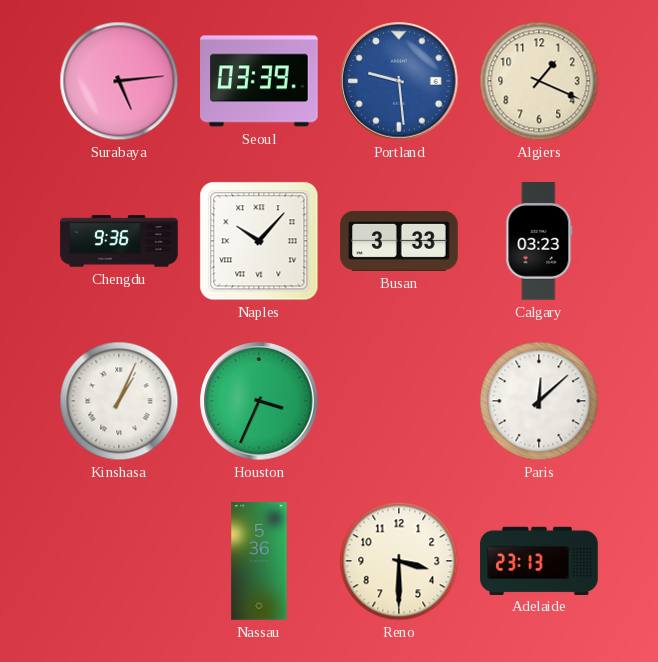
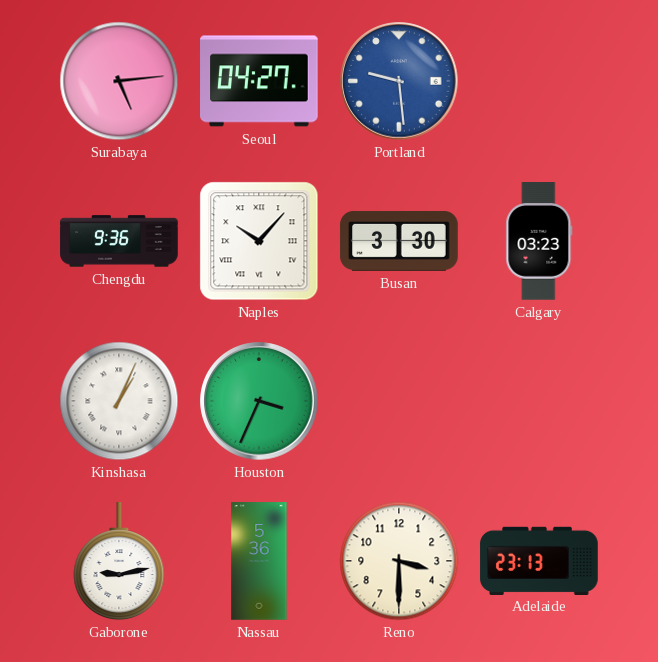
Seoul: 03:39 -> 04:27 (259, 81)
Algiers: 1:19 -> none (539, 81)
Busan: 3:33 -> 3:30 (399, 241)
Paris: 12:08 -> none (539, 401)
Gaborone: none -> 9:13 (119, 562)
